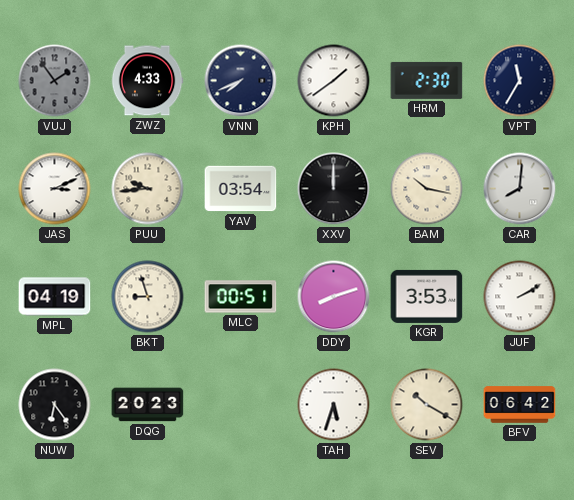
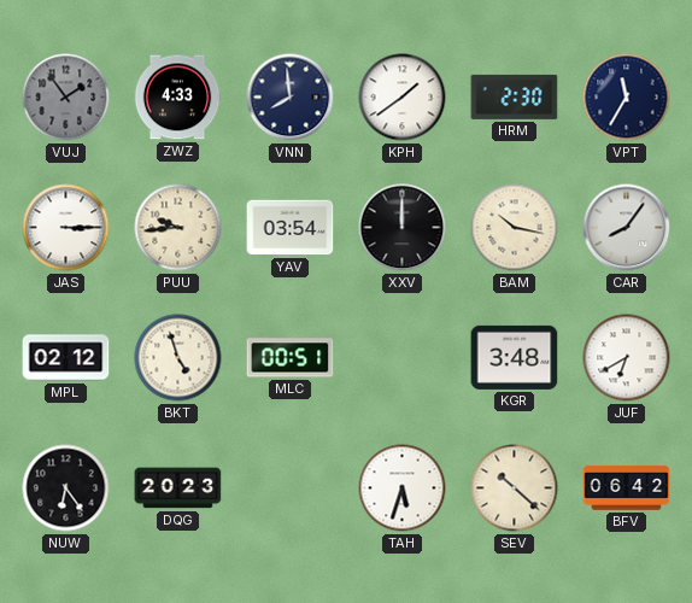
VNN: 7:41 -> 7:59 (291, 98)
JAS: 3:11 -> 3:15 (66, 228)
CAR: 8:01 -> 8:06 (627, 228)
MPL: 04:19 -> 02:12 (66, 358)
BKT: 8:57 -> 4:57 (178, 358)
DDY: 8:12 -> none (334, 297)
KGR: 3:53 -> 3:48 (515, 357)
JUF: 2:10 -> 6:40 (627, 358)
SEV: 10:20 -> 10:22 (515, 488)
